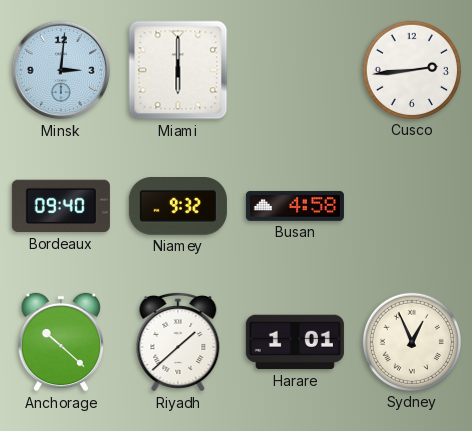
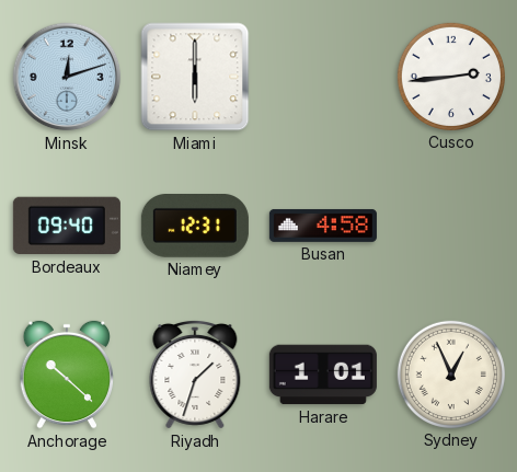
Minsk: 3:01 -> 12:12 (67, 77)
Niamey: 9:32 -> 12:31 (195, 227)
Riyadh: 1:38 -> 1:33 (195, 375)
